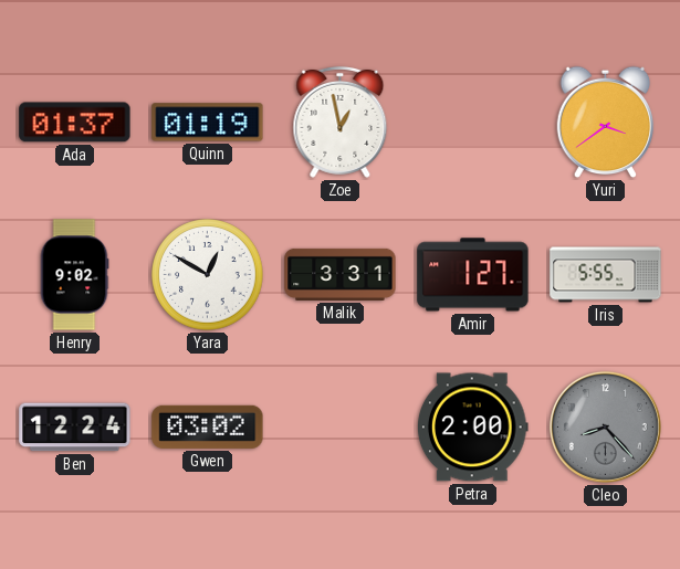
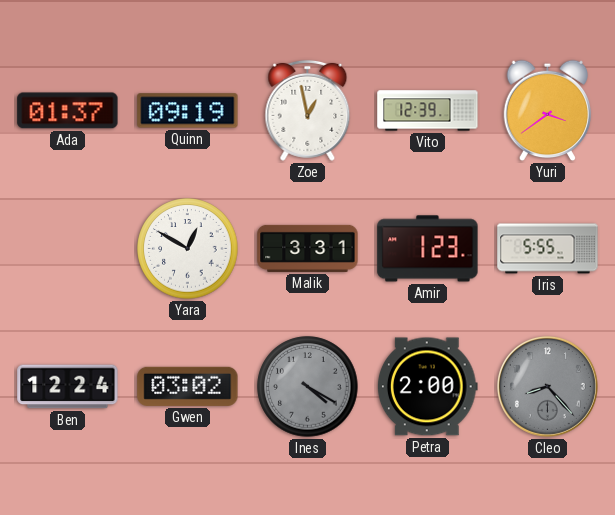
Quinn: 01:19 -> 09:19 (188, 111)
Vito: none -> 12:39 (428, 111)
Henry: 9:02 -> none (74, 275)
Amir: 1:27 -> 1:23 (428, 249)
Ines: none -> 4:20 (308, 387)
